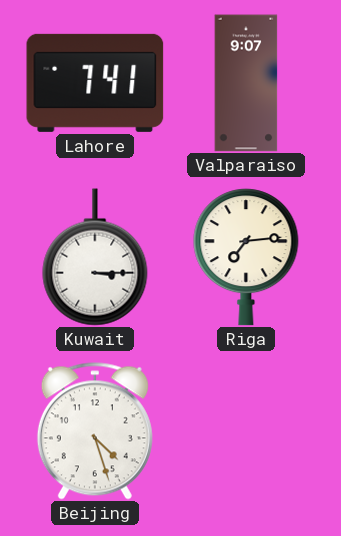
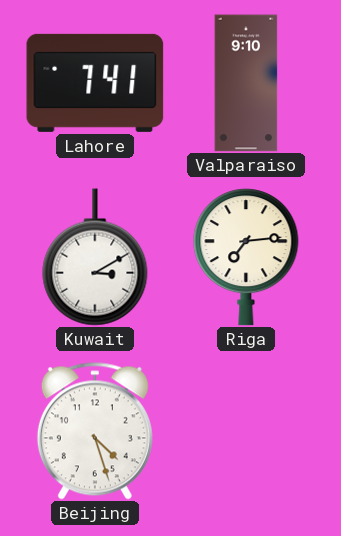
Valparaiso: 9:07 -> 9:10 (246, 83)
Kuwait: 3:15 -> 3:10 (95, 257)
